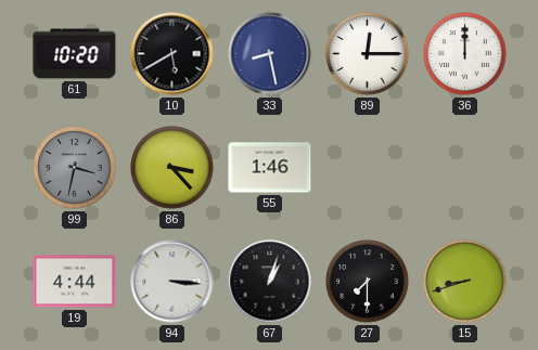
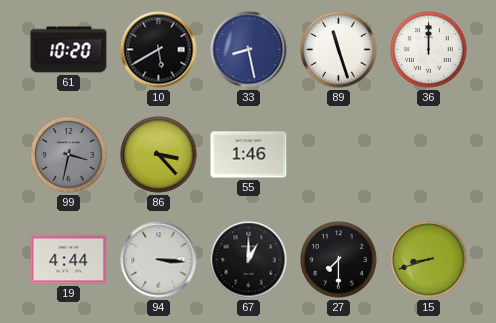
89: 12:15 -> 11:27 (339, 50)
67: 1:03 -> 1:00 (249, 260)
